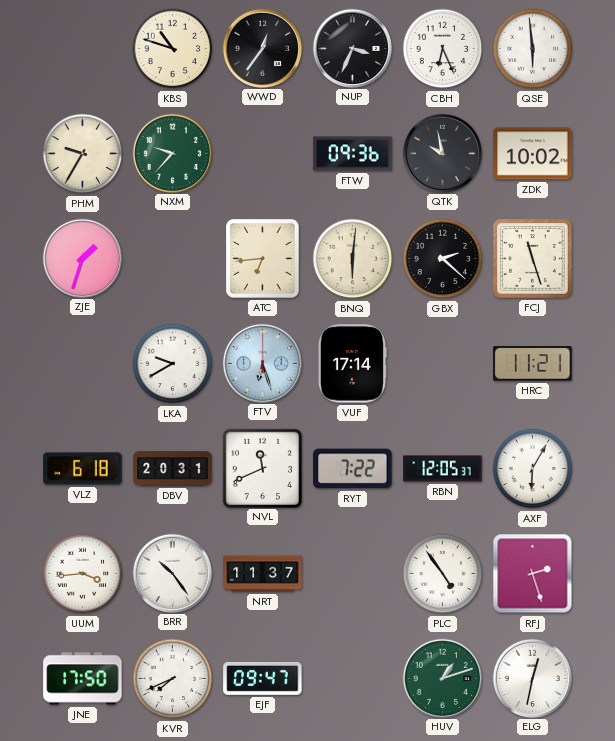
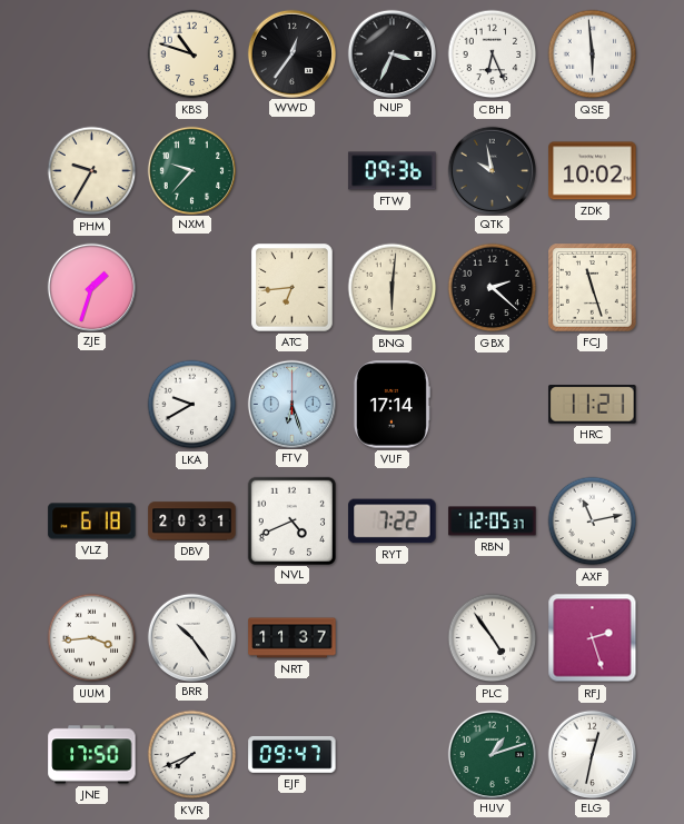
NVL: 11:41 -> 4:41 (291, 520)
AXF: 6:05 -> 11:13 (593, 522)
